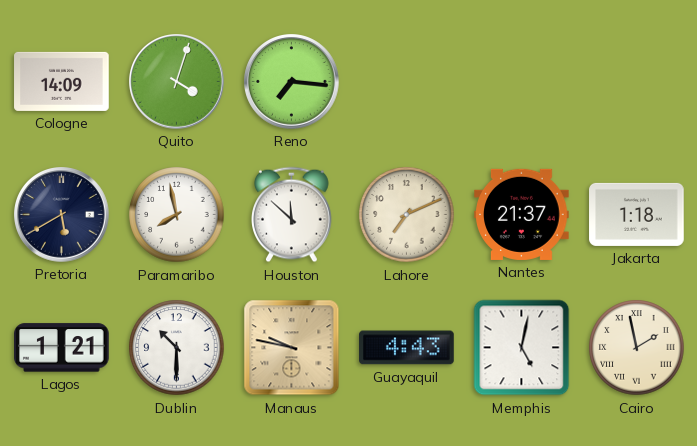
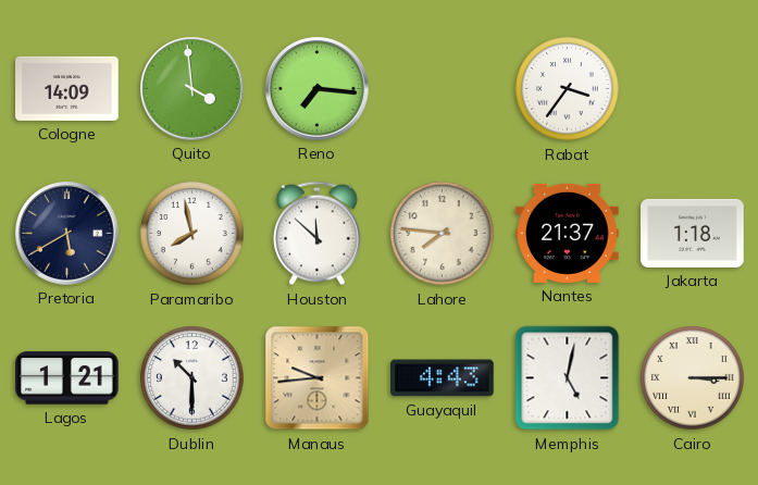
Quito: 4:03 -> 3:59 (192, 89)
Rabat: none -> 3:36 (568, 89)
Lahore: 7:11 -> 7:46 (443, 234)
Manaus: 9:47 -> 9:44 (318, 378)
Cairo: 1:58 -> 3:15 (693, 378)
